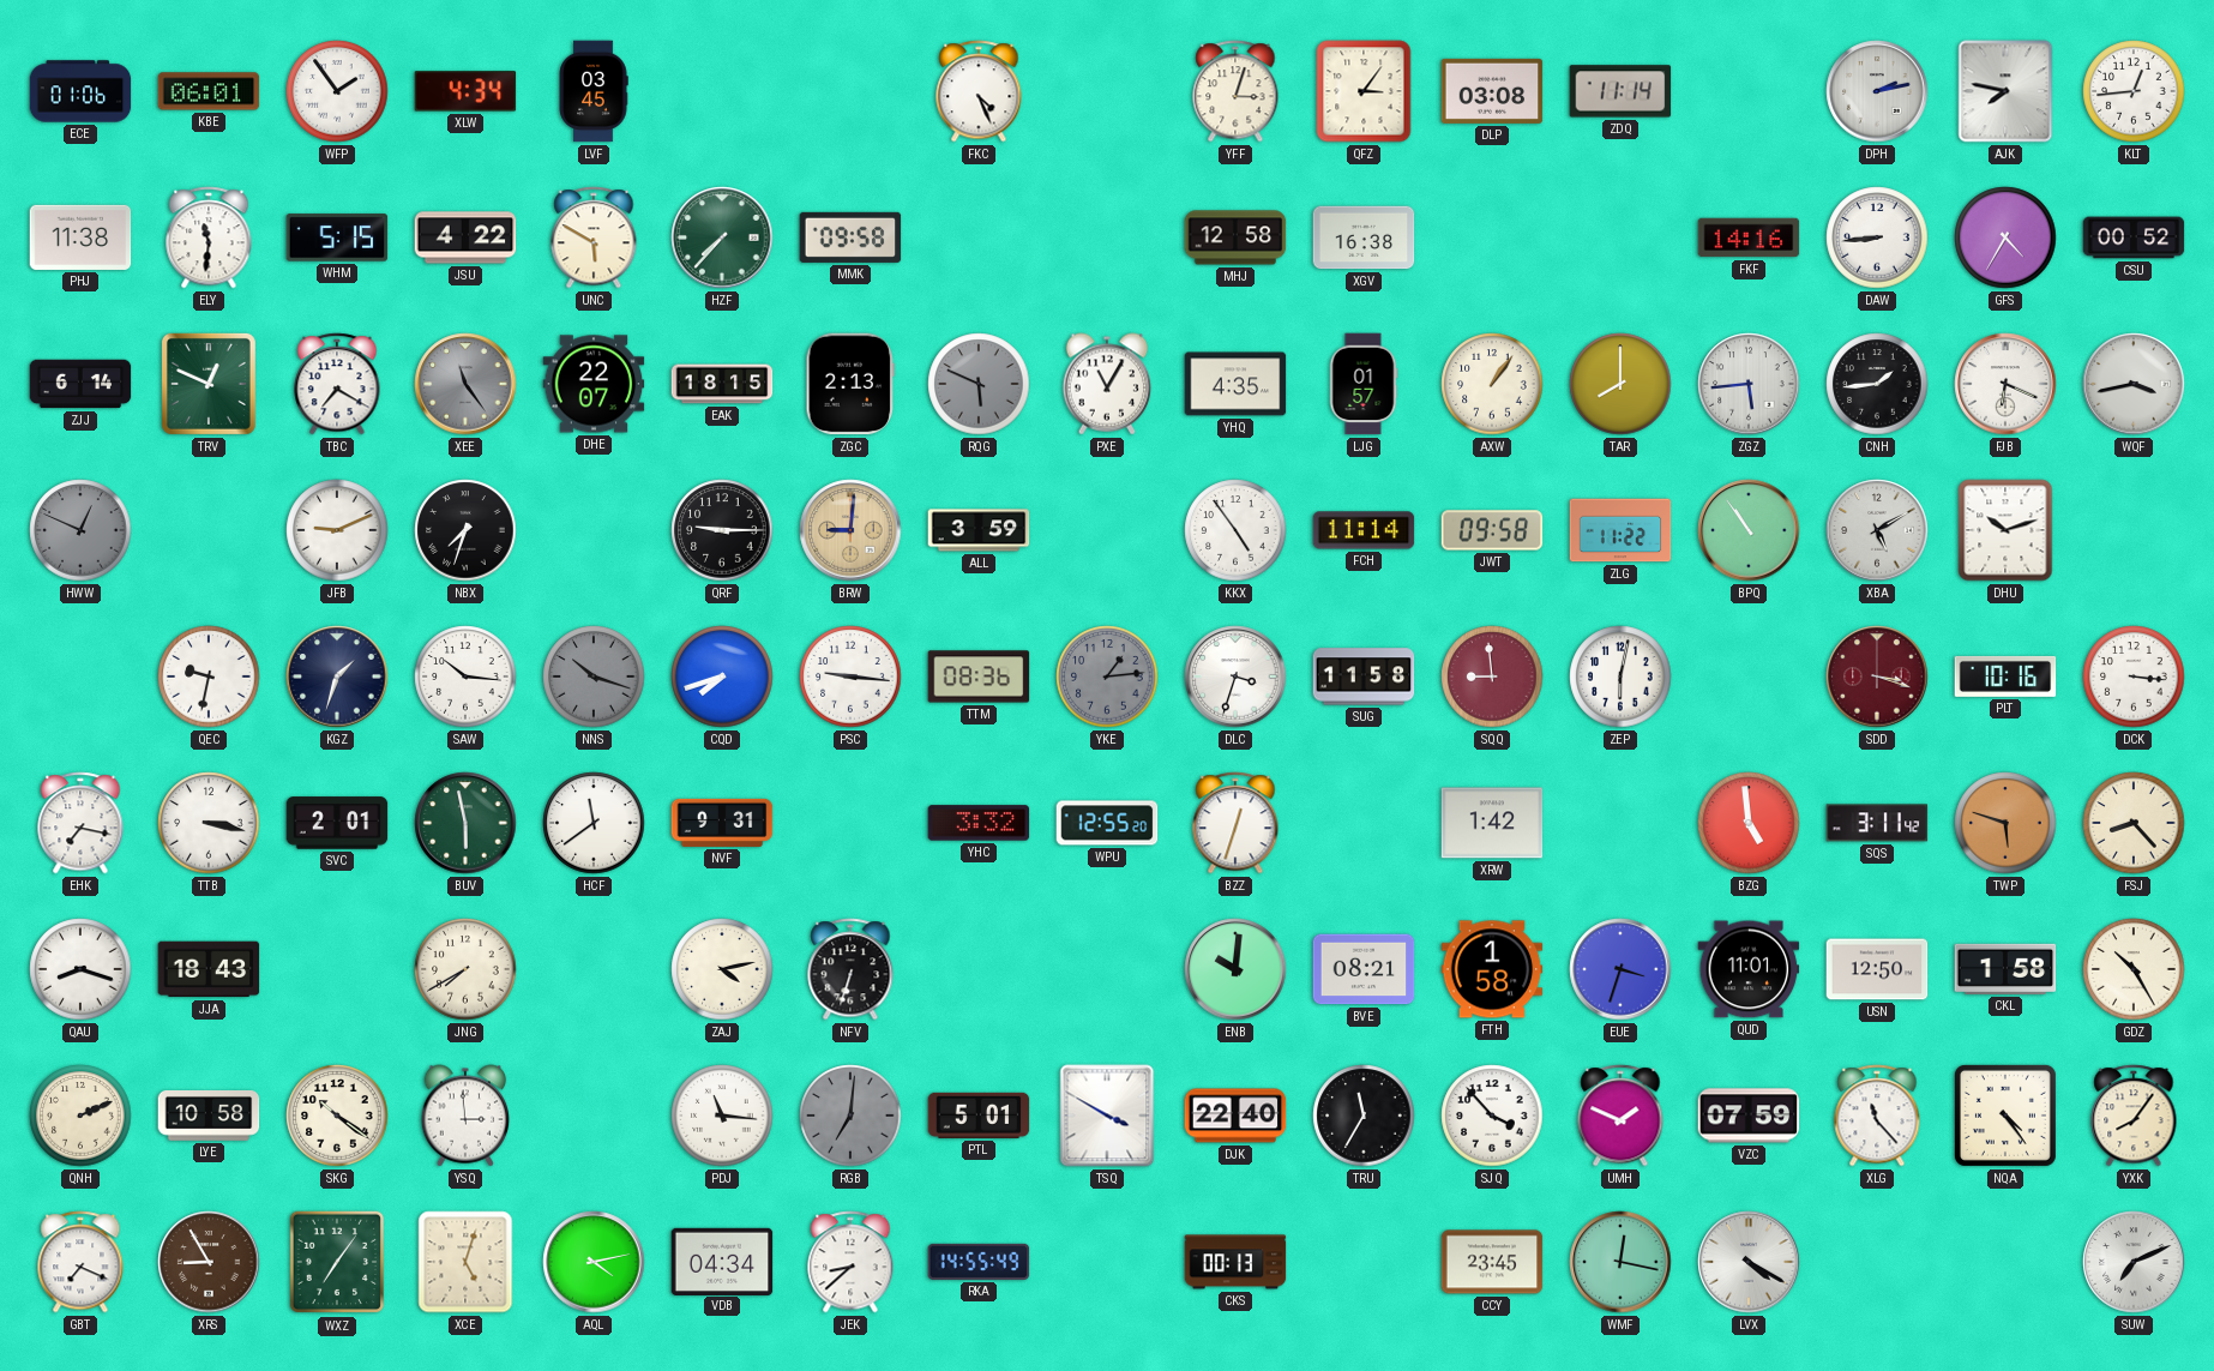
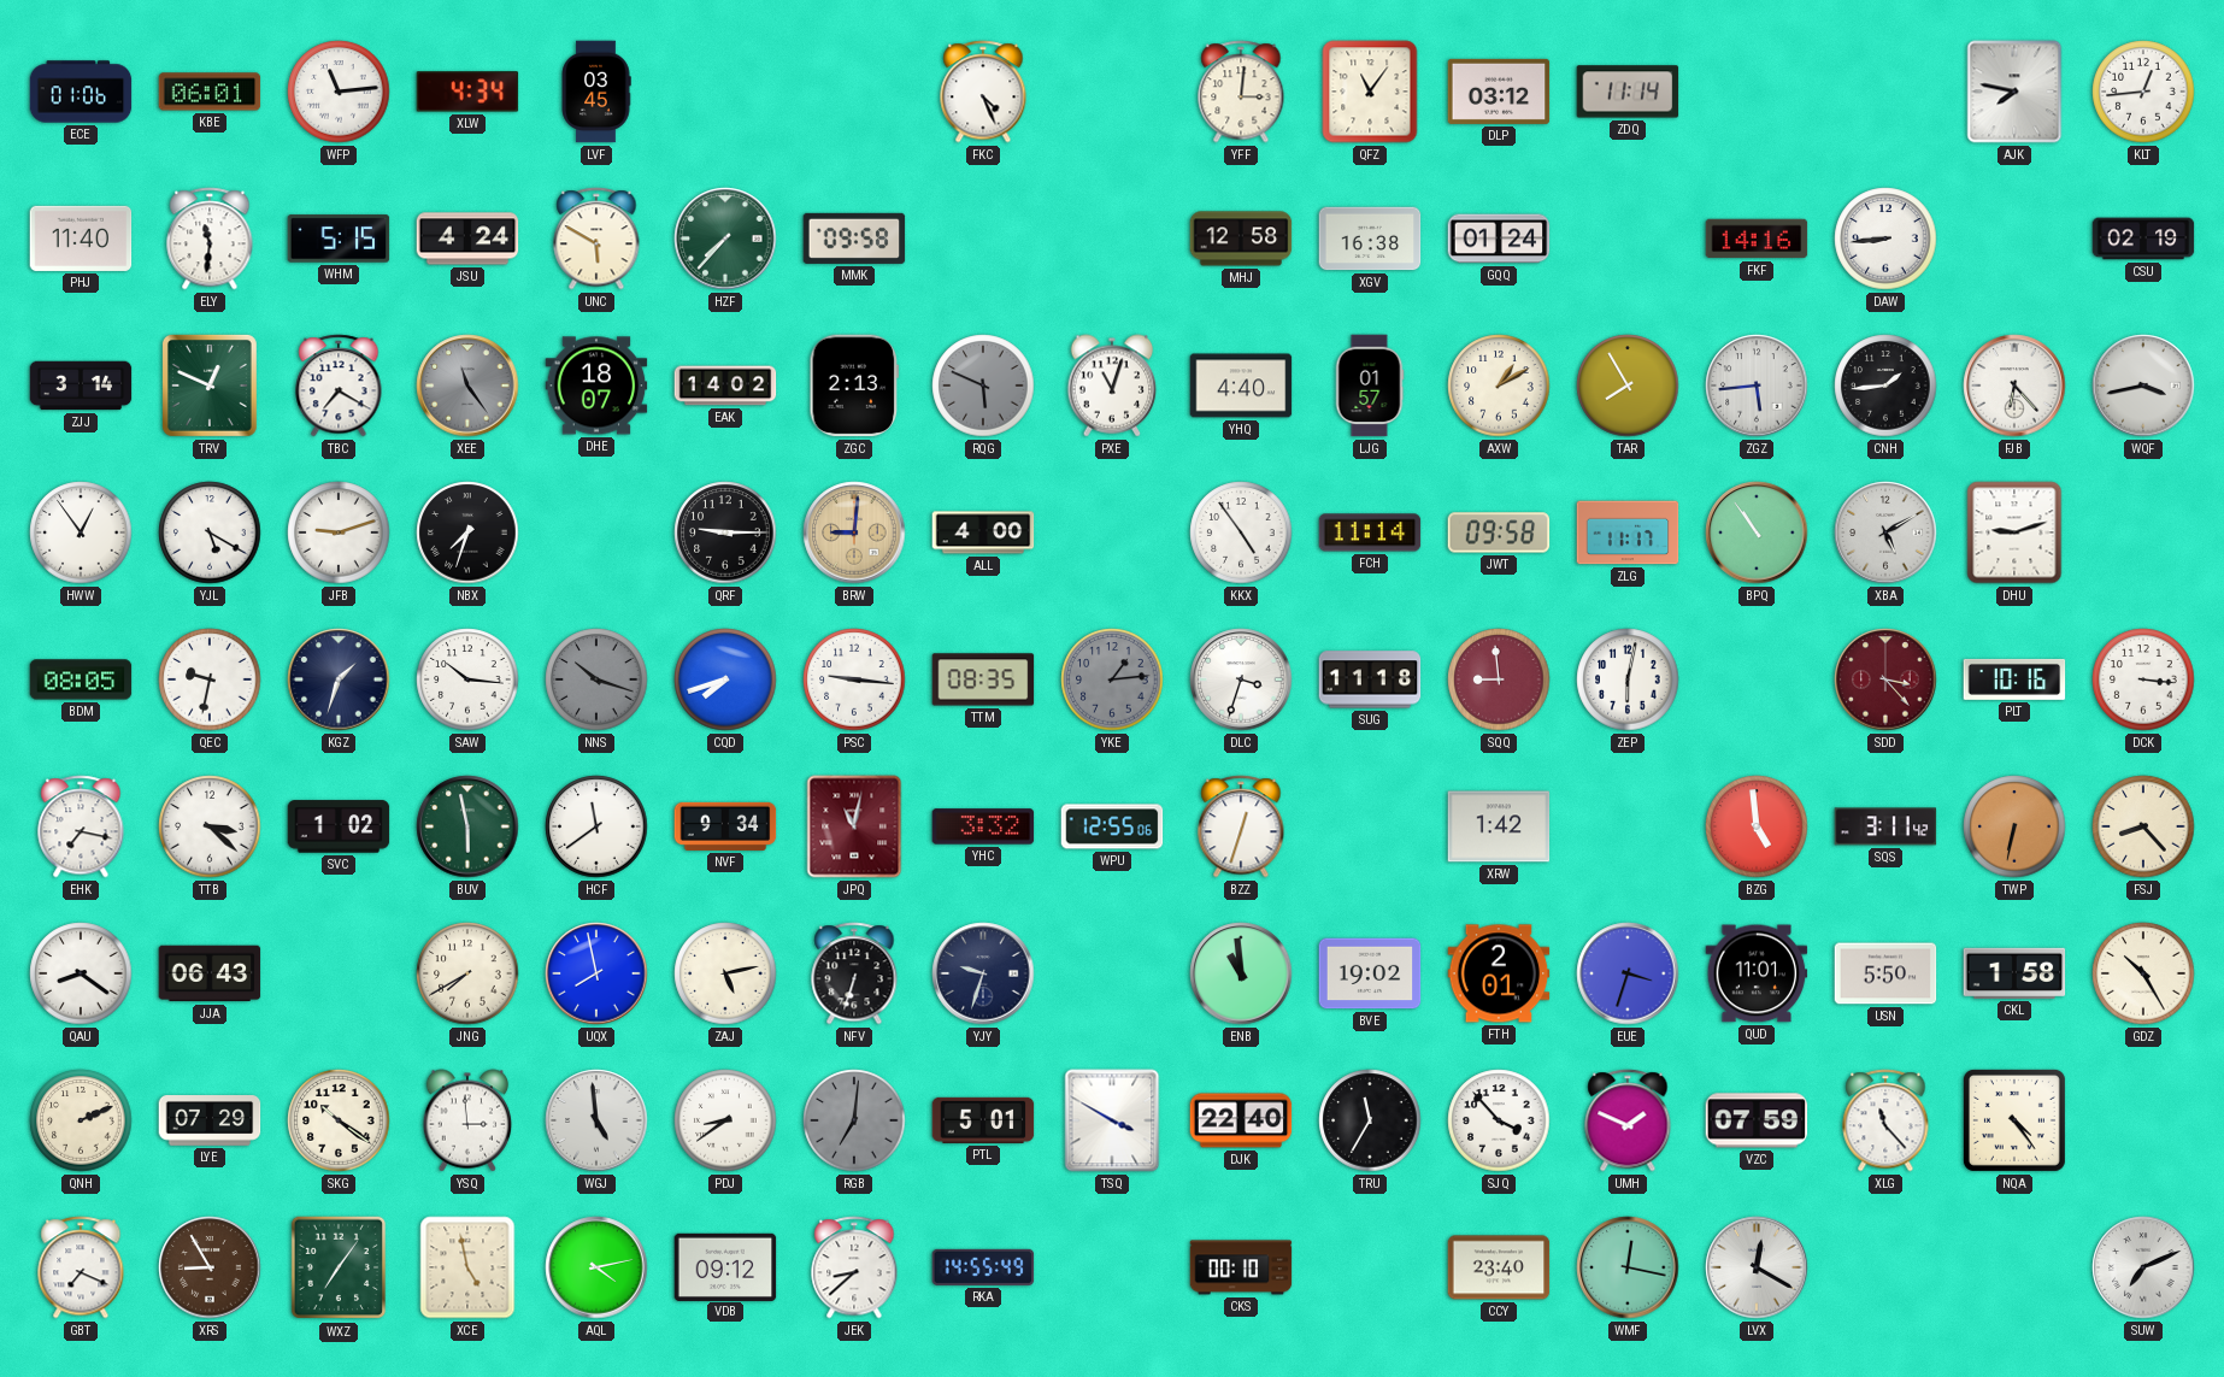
WFP: 1:54 -> 11:14 (339, 92)
YFF: 3:03 -> 3:01 (1241, 92)
QFZ: 3:06 -> 11:06 (1370, 92)
DLP: 03:08 -> 03:12 (1499, 92)
DPH: 2:13 -> none (1877, 91)
PHJ: 11:38 -> 11:40 (81, 239)
JSU: 4:22 -> 4:24 (467, 239)
GQQ: none -> 01:24 (1499, 239)
GFS: 4:35 -> none (2005, 237)
CSU: 00:52 -> 02:19 (2143, 239)
ZJJ: 6:14 -> 3:14 (81, 386)
DHE: 22:07 -> 18:07 (596, 386)
EAK: 18:15 -> 14:02 (725, 386)
PXE: 11:05 -> 11:03 (1112, 386)
YHQ: 4:35 -> 4:40 (1241, 386)
AXW: 1:06 -> 1:10 (1499, 386)
TAR: 8:00 -> 7:55 (1628, 386)
FJB: 6:19 -> 6:23 (2014, 386)
HWW: 12:49 -> 12:54 (81, 532)
HWW dial: grey -> white (81, 532)
YJL: none -> 5:20 (210, 532)
JFB: 9:11 -> 9:12 (339, 532)
ALL: 3:59 -> 4:00 (983, 532)
ZLG: 11:22 -> 11:17 (1628, 532)
DHU: 10:12 -> 9:12 (2014, 532)
BDM: none -> 08:05 (81, 679)
TTM: 08:36 -> 08:35 (983, 679)
SUG: 11:58 -> 11:18 (1370, 679)
SDD: 3:18 -> 3:23 (1885, 679)
TTB: 3:17 -> 3:22 (210, 826)
SVC: 2:01 -> 1:02 (339, 826)
NVF: 9:31 -> 9:34 (725, 826)
JPQ: none -> 11:02 (854, 826)
WPU: 12:55:20 -> 12:55:06 (1112, 826)
TWP: 5:48 -> 6:32 (2014, 826)
QAU: 8:18 -> 8:21 (81, 973)
JJA: 18:43 -> 06:43 (210, 973)
UQX: none -> 7:58 (596, 973)
ZAJ: 4:13 -> 5:13 (725, 973)
YJY: none -> 9:33 (983, 973)
ENB: 10:01 -> 10:59 (1241, 973)
BVE: 08:21 -> 19:02 (1370, 973)
FTH: 1:58 -> 2:01 (1499, 973)
USN: 12:50 -> 5:50 (1885, 973)
LYE: 10:58 -> 07:29 (210, 1122)
WGJ: none -> 4:59 (596, 1120)
PDJ: 11:16 -> 8:39 (725, 1120)
YXK: 8:06 -> none (2134, 1116)
XCE: 5:03 -> 4:58 (467, 1267)
VDB: 04:34 -> 09:12 (725, 1266)
CKS: 00:13 -> 00:10 (1241, 1267)
CCY: 23:45 -> 23:40 (1499, 1267)
LVX: 4:20 -> 12:20 (1757, 1267)
